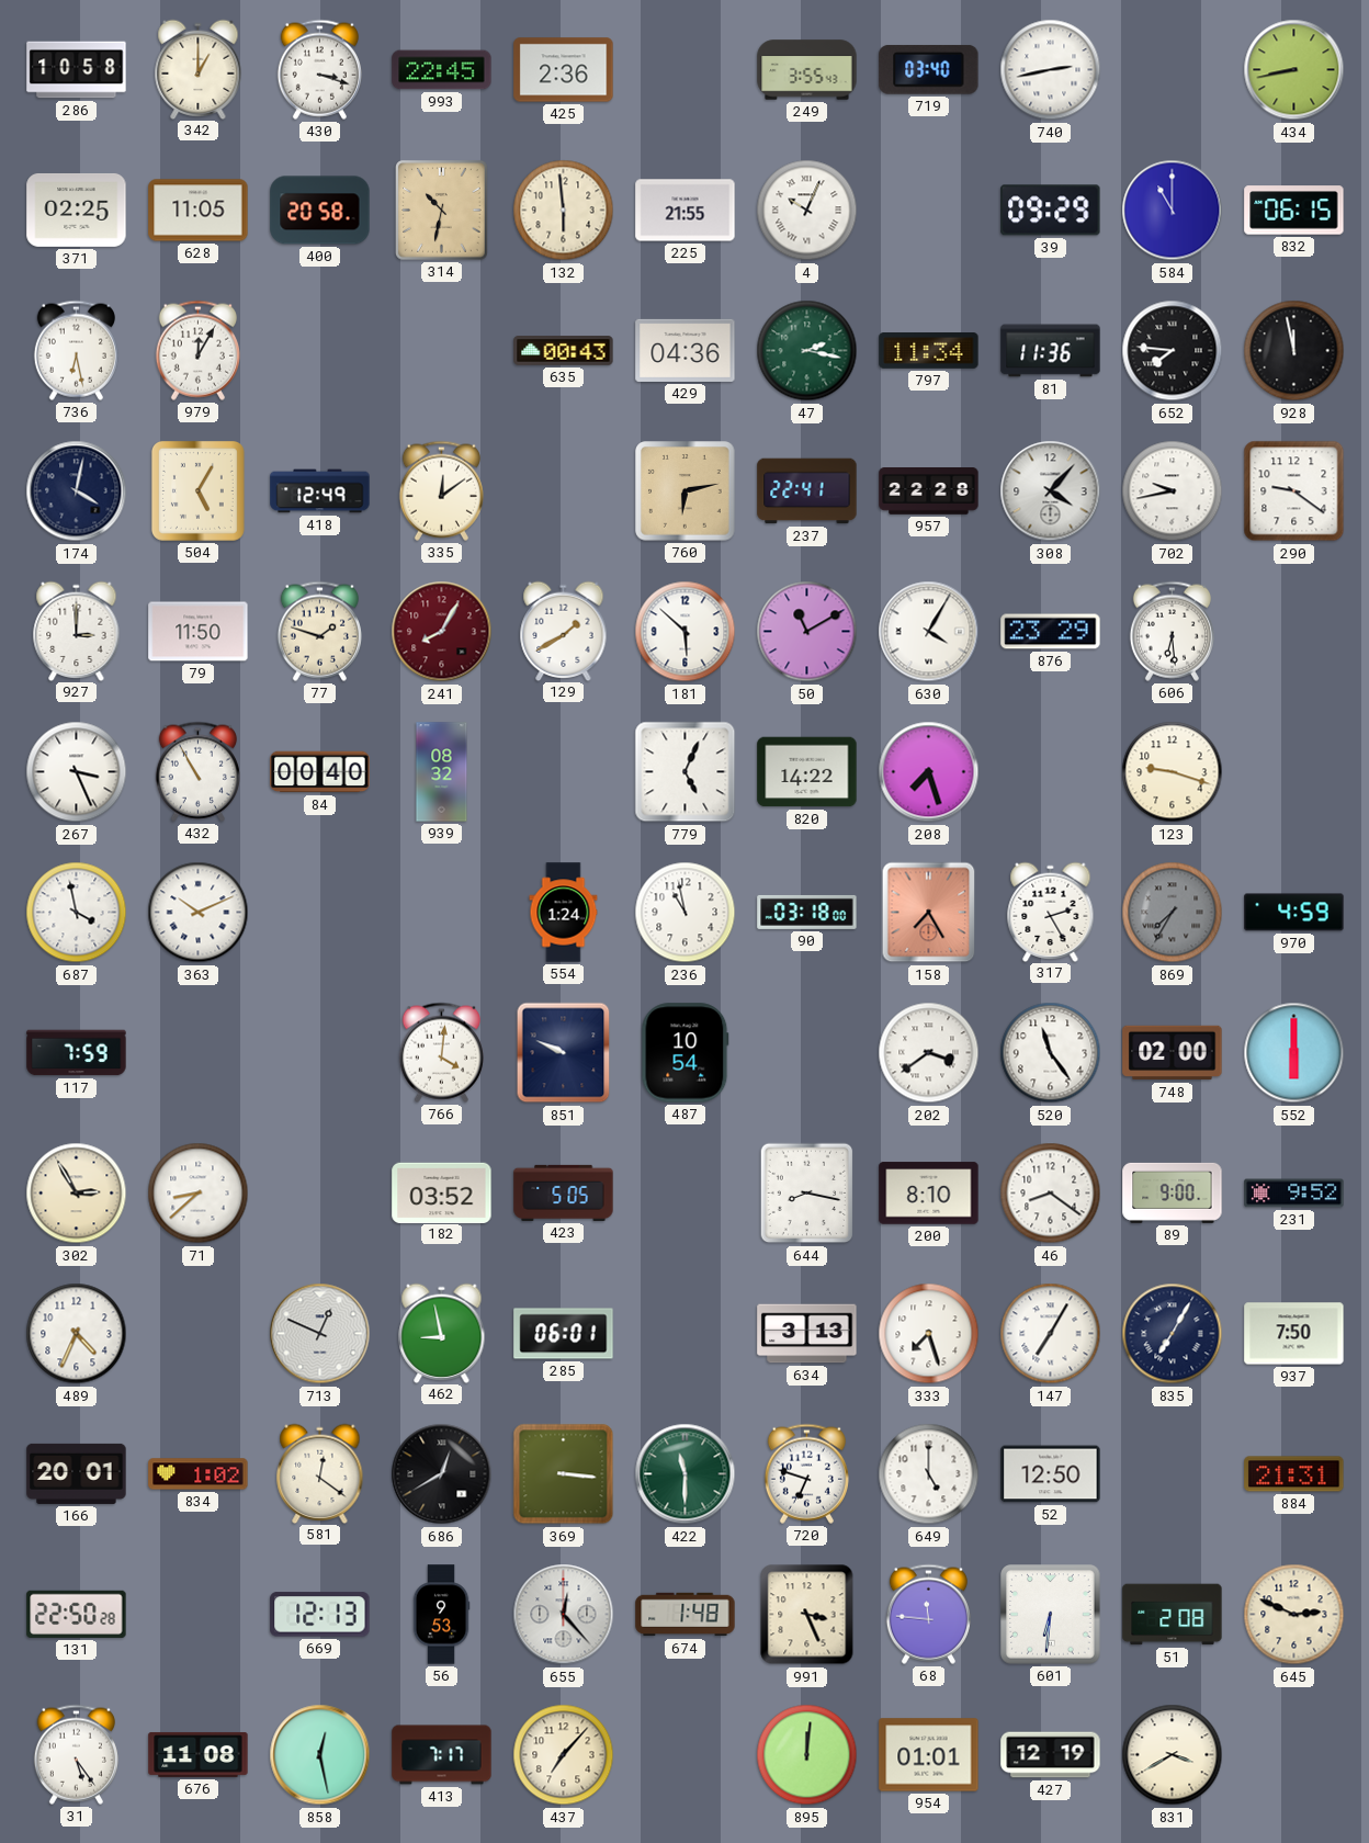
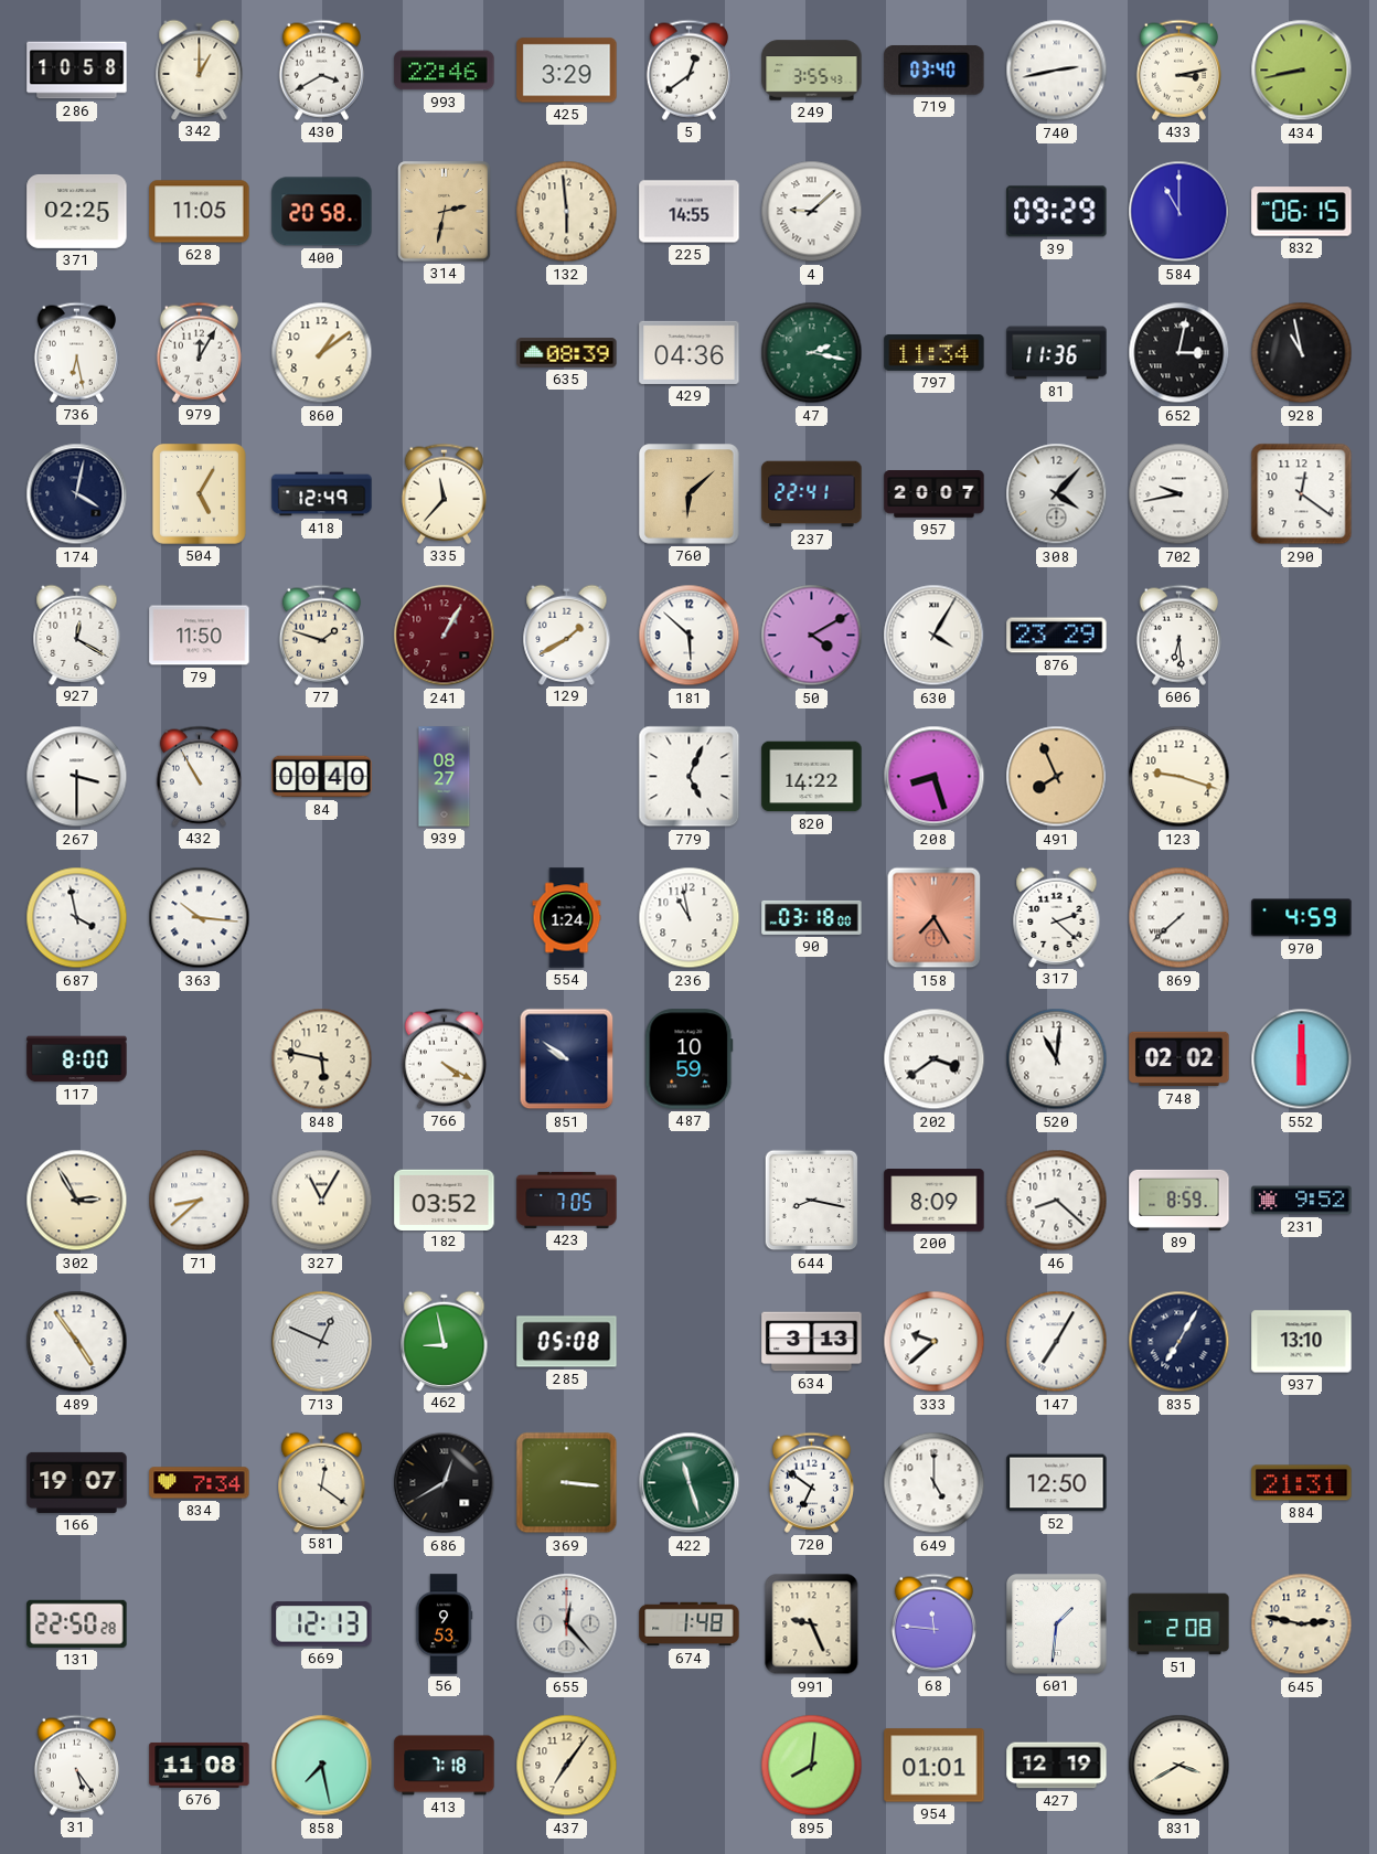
430: 3:18 -> 3:40 (321, 70)
993: 22:45 -> 22:46 (445, 71)
425: 2:36 -> 3:29 (567, 71)
5: none -> 12:39 (688, 70)
433: none -> 3:13 (1178, 70)
314: 10:32 -> 2:32 (445, 212)
225: 21:55 -> 14:55 (690, 212)
4: 10:04 -> 9:08 (812, 212)
860: none -> 1:09 (322, 353)
635: 00:43 -> 08:39 (567, 353)
652: 7:46 -> 3:02 (1179, 353)
928: 11:58 -> 10:58 (1302, 353)
335: 12:09 -> 11:37 (444, 493)
760: 6:13 -> 6:08 (690, 494)
957: 22:28 -> 20:07 (935, 494)
290: 9:21 -> 12:21 (1302, 494)
927: 3:00 -> 12:20 (77, 635)
241: 8:05 -> 1:05 (445, 636)
50: 11:10 -> 4:10 (812, 636)
267: 3:26 -> 3:30 (77, 777)
939: 08:32 -> 08:27 (445, 777)
208: 7:27 -> 8:27 (935, 777)
491: none -> 7:56 (1057, 777)
363: 10:11 -> 10:16 (200, 918)
317: 2:25 -> 2:22 (1057, 917)
869: 7:35 -> 7:38 (1179, 918)
869 dial: grey -> white (1179, 918)
117: 7:59 -> 8:00 (77, 1059)
848: none -> 5:47 (322, 1059)
766: 4:01 -> 4:20 (444, 1058)
851: 9:49 -> 9:51 (567, 1059)
487: 10:54 -> 10:59 (690, 1059)
520: 11:24 -> 11:01 (1057, 1059)
748: 02:00 -> 02:02 (1179, 1059)
327: none -> 11:05 (322, 1201)
423: 5:05 -> 7:05 (567, 1200)
200: 8:10 -> 8:09 (935, 1201)
46: 8:21 -> 8:22 (1057, 1201)
89: 9:00 -> 8:59 (1179, 1200)
489: 4:34 -> 4:54 (77, 1342)
285: 06:01 -> 05:08 (567, 1342)
333: 7:27 -> 9:38 (935, 1342)
937: 7:50 -> 13:10 (1302, 1342)
166: 20:01 -> 19:07 (77, 1482)
834: 1:02 -> 7:34 (200, 1483)
422: 11:30 -> 11:27 (690, 1483)
720: 6:48 -> 6:51 (811, 1482)
991: 3:26 -> 9:26 (812, 1624)
601: 6:31 -> 1:31 (1057, 1624)
645: 2:49 -> 2:47 (1302, 1624)
858: 12:28 -> 7:28 (322, 1766)
413: 7:17 -> 7:18 (445, 1766)
437: 7:07 -> 7:06 (567, 1766)
895: 12:01 -> 8:01 (812, 1766)
